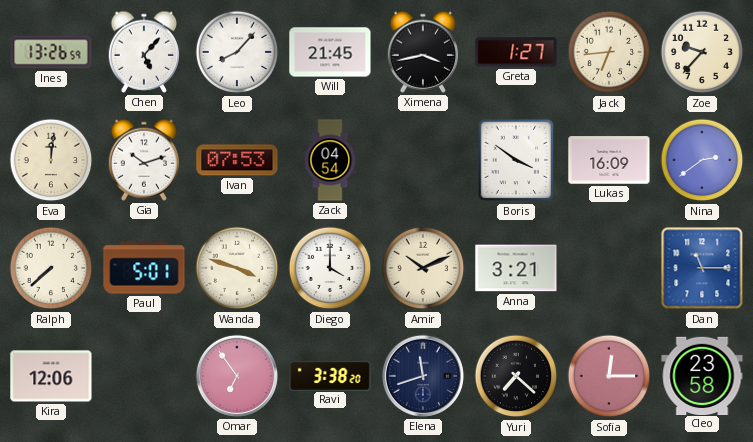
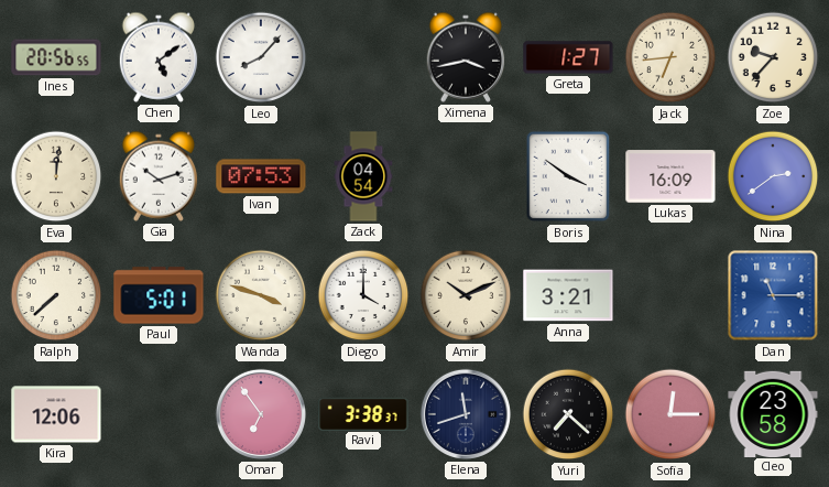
Ines: 13:26 -> 20:56 (56, 57)
Chen: 5:07 -> 5:09 (159, 57)
Will: 21:45 -> none (330, 52)
Ravi: 3:38:20 -> 3:38:37 (363, 413)
